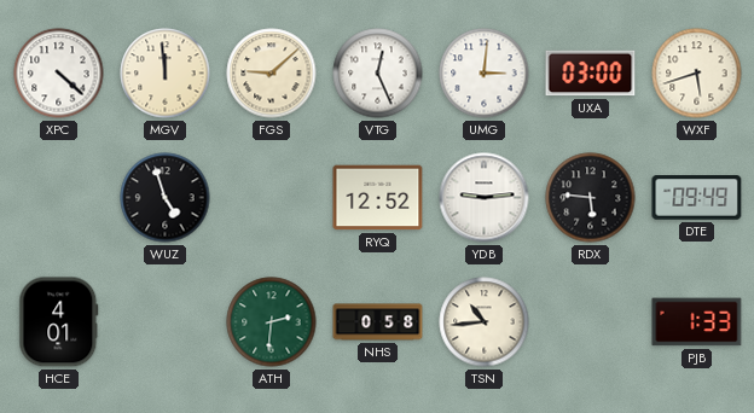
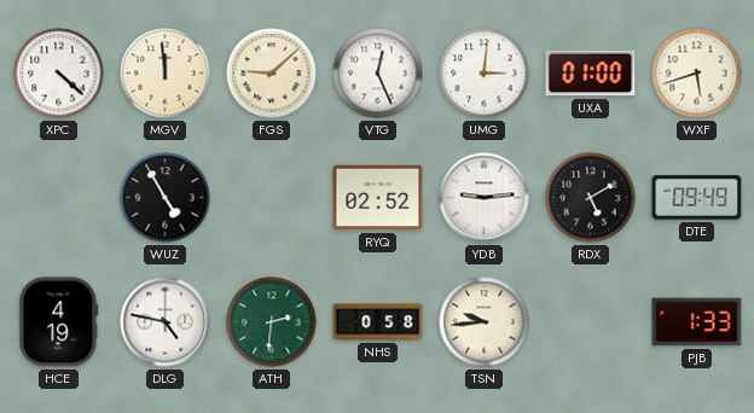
UXA: 03:00 -> 01:00 (591, 74)
WUZ: 4:57 -> 4:55 (166, 198)
RYQ: 12:52 -> 02:52 (378, 198)
RDX: 5:46 -> 5:10 (591, 198)
HCE: 4:01 -> 4:19 (59, 322)
DLG: none -> 4:47 (166, 322)
TSN: 10:44 -> 9:44 (485, 322)
